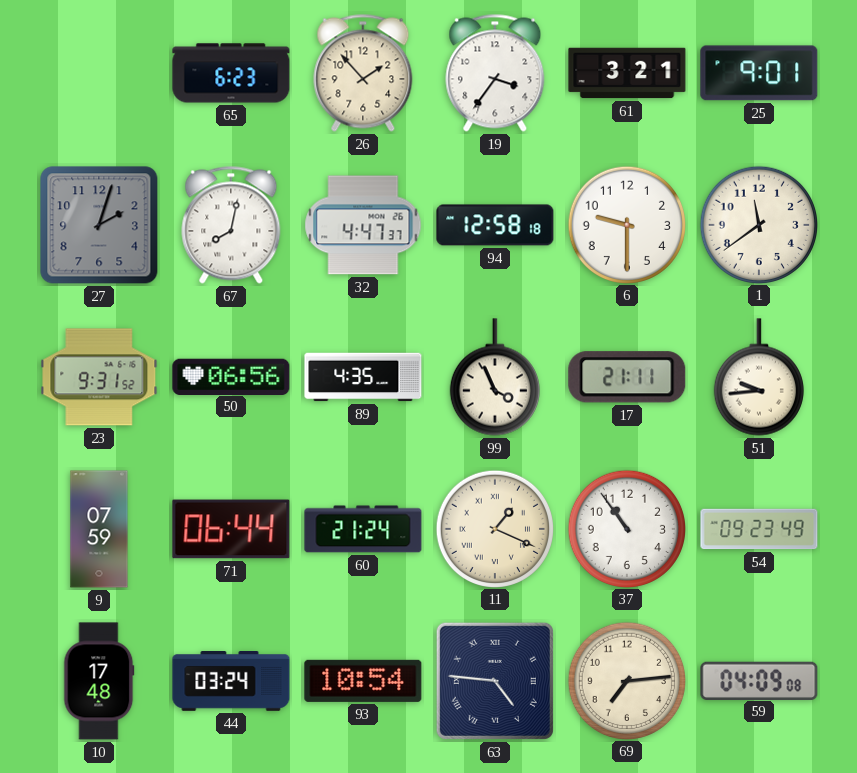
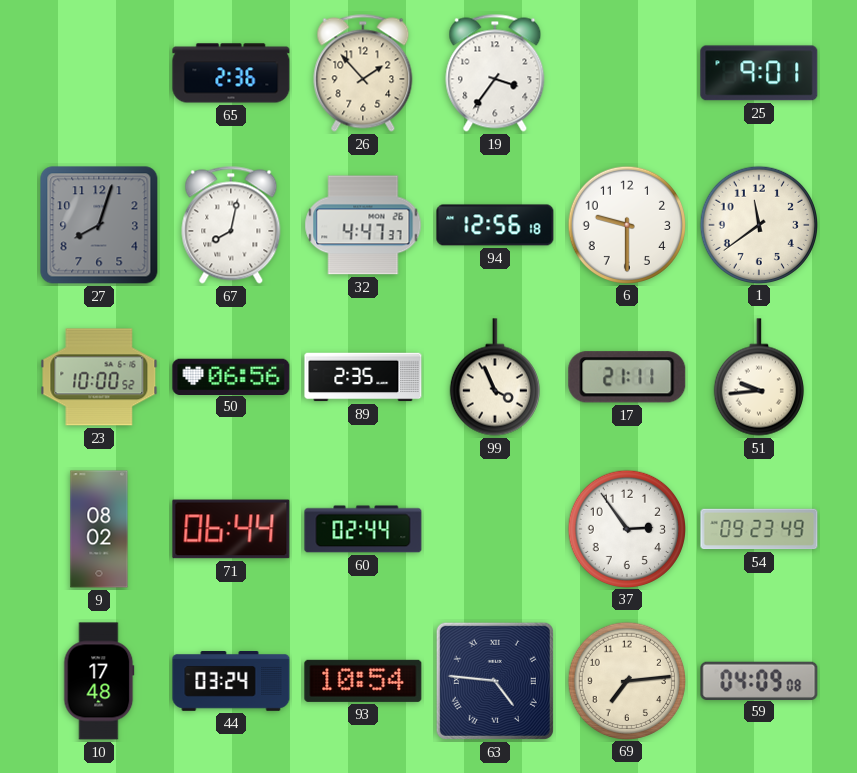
65: 6:23 -> 2:36 (231, 73)
61: 3:21 -> none (627, 73)
27: 2:03 -> 8:03 (99, 225)
94: 12:58 -> 12:56 (495, 225)
23: 9:31 -> 10:00 (99, 377)
89: 4:35 -> 2:35 (363, 377)
9: 07:59 -> 08:02 (99, 529)
60: 21:24 -> 02:44 (363, 529)
11: 1:19 -> none (494, 528)
37: 10:54 -> 2:54 (626, 528)
